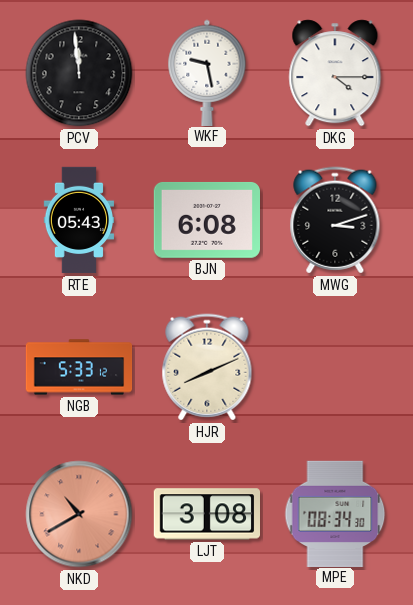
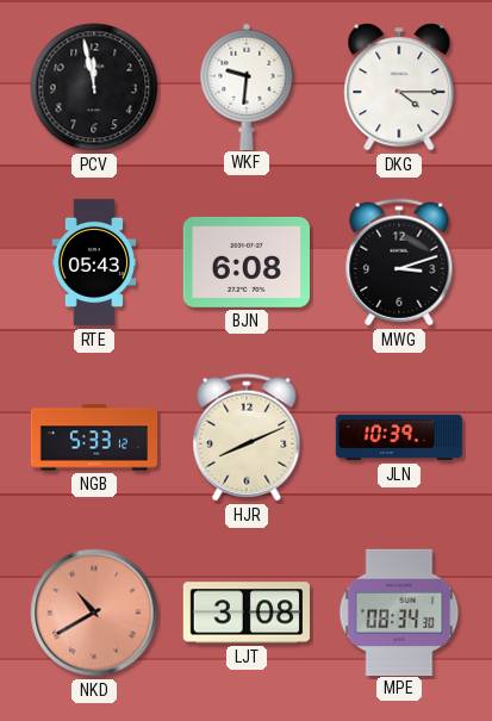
PCV: 11:59 -> 11:58 (94, 87)
WKF: 9:28 -> 9:31 (247, 86)
JLN: none -> 10:39 (399, 437)
